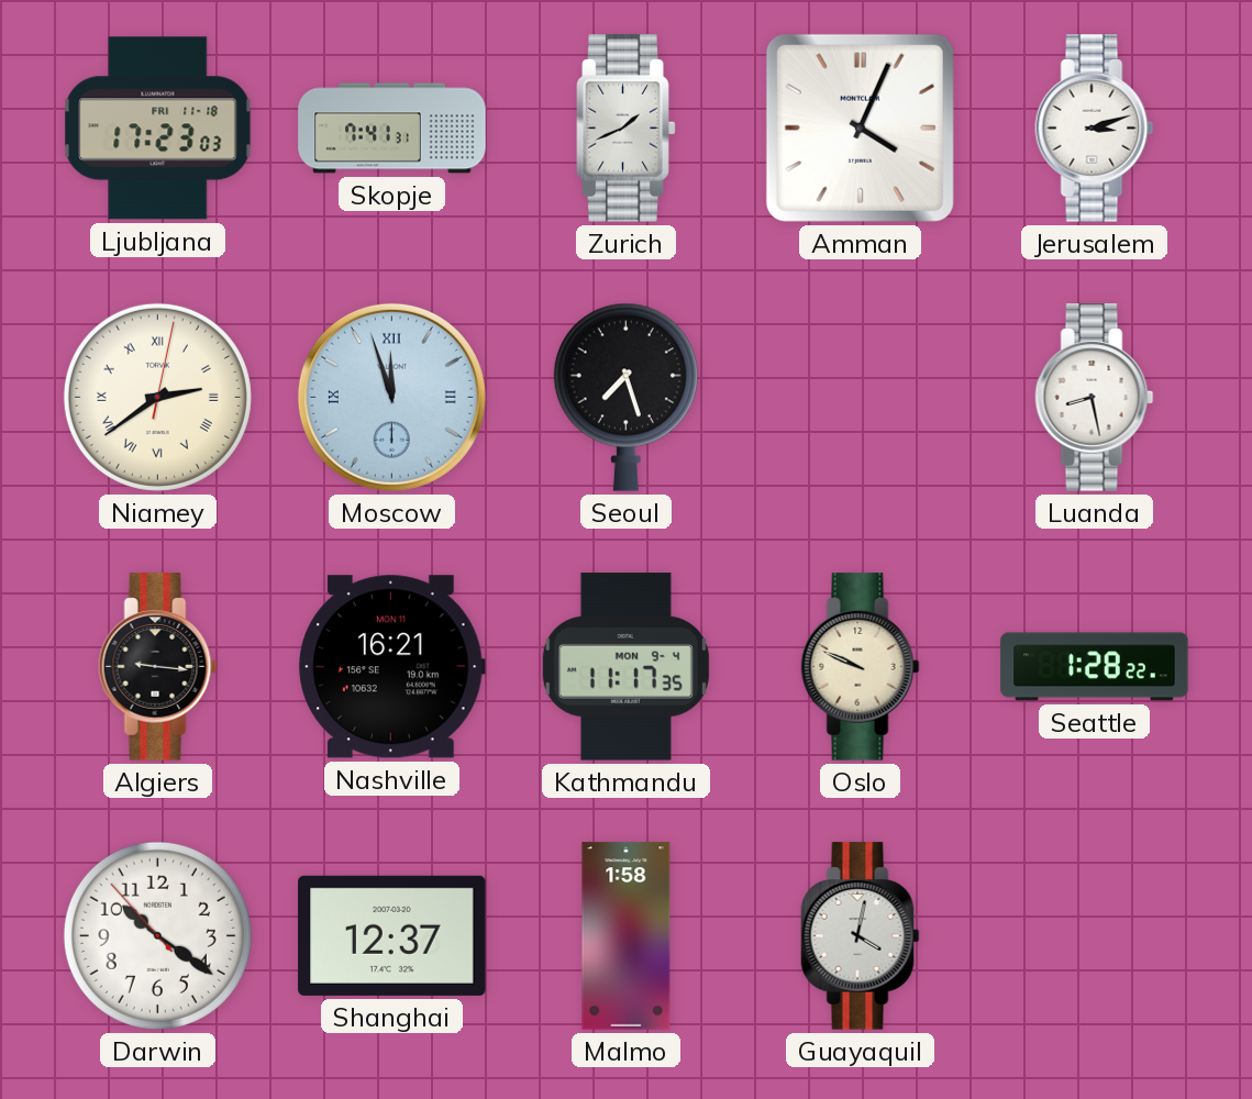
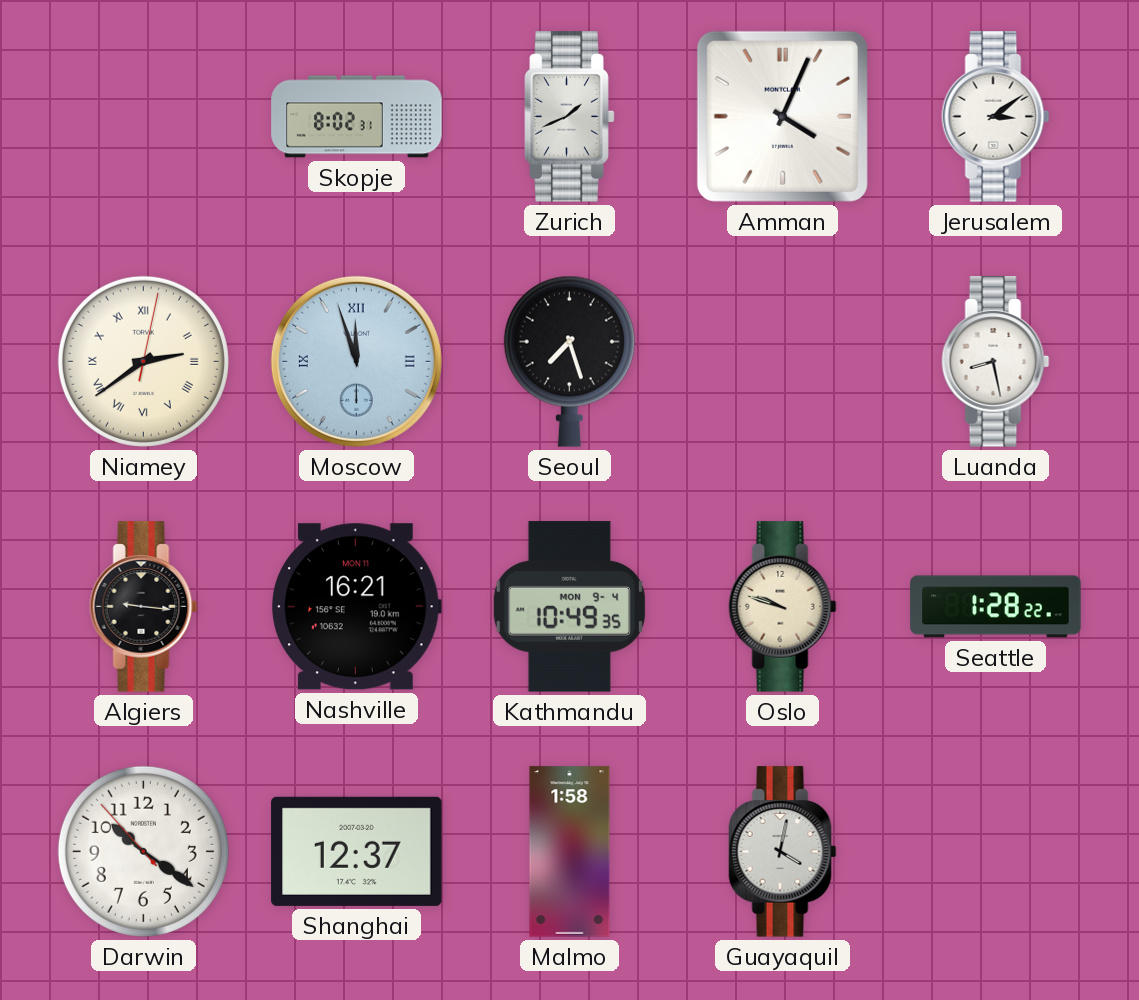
Ljubljana: 17:23 -> none (158, 129)
Skopje: 7:41 -> 8:02 (357, 117)
Jerusalem: 3:12 -> 3:09 (996, 117)
Kathmandu: 11:17 -> 10:49 (569, 607)
Oslo: 9:49 -> 9:48 (783, 607)
